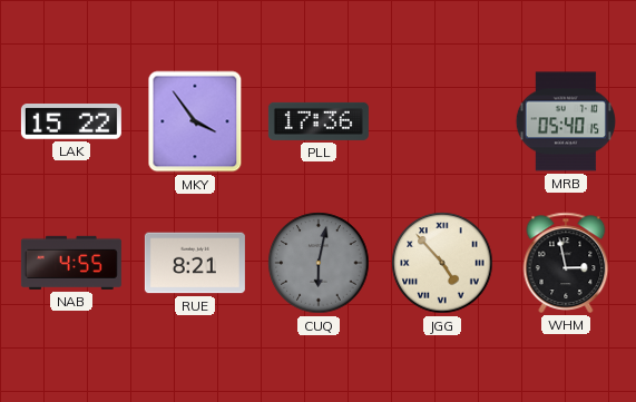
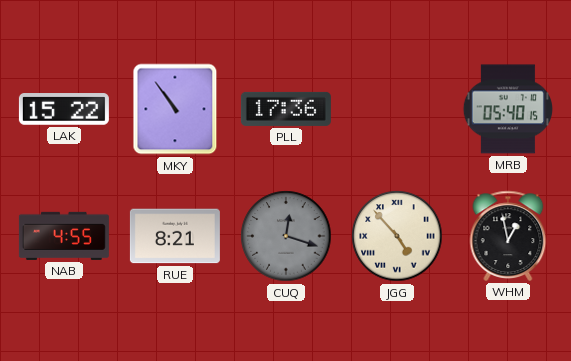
MKY: 3:54 -> 10:54 (175, 109)
CUQ: 6:02 -> 12:18 (286, 236)
WHM: 2:58 -> 12:58 (508, 236)
